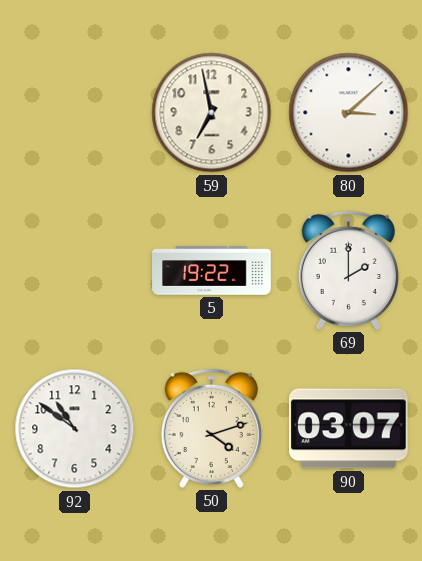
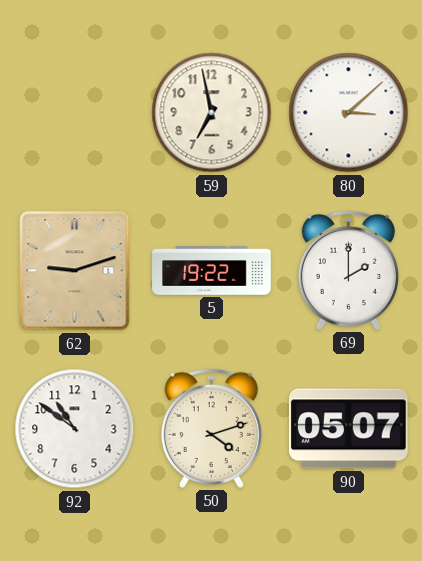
62: none -> 9:12 (75, 271)
90: 03:07 -> 05:07 (348, 429)
